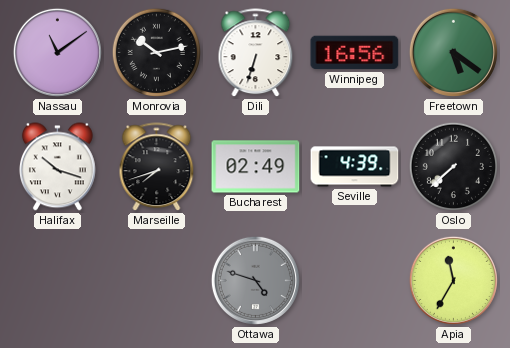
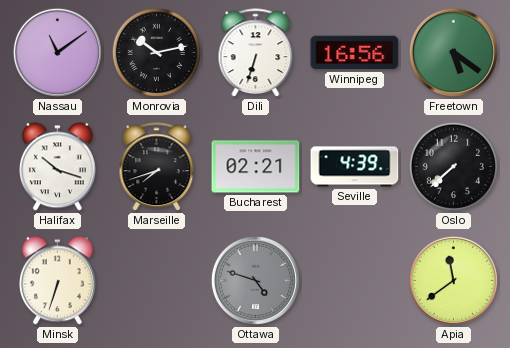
Bucharest: 02:49 -> 02:21 (256, 167)
Minsk: none -> 6:33 (57, 281)
Apia: 11:35 -> 11:39 (453, 280)
